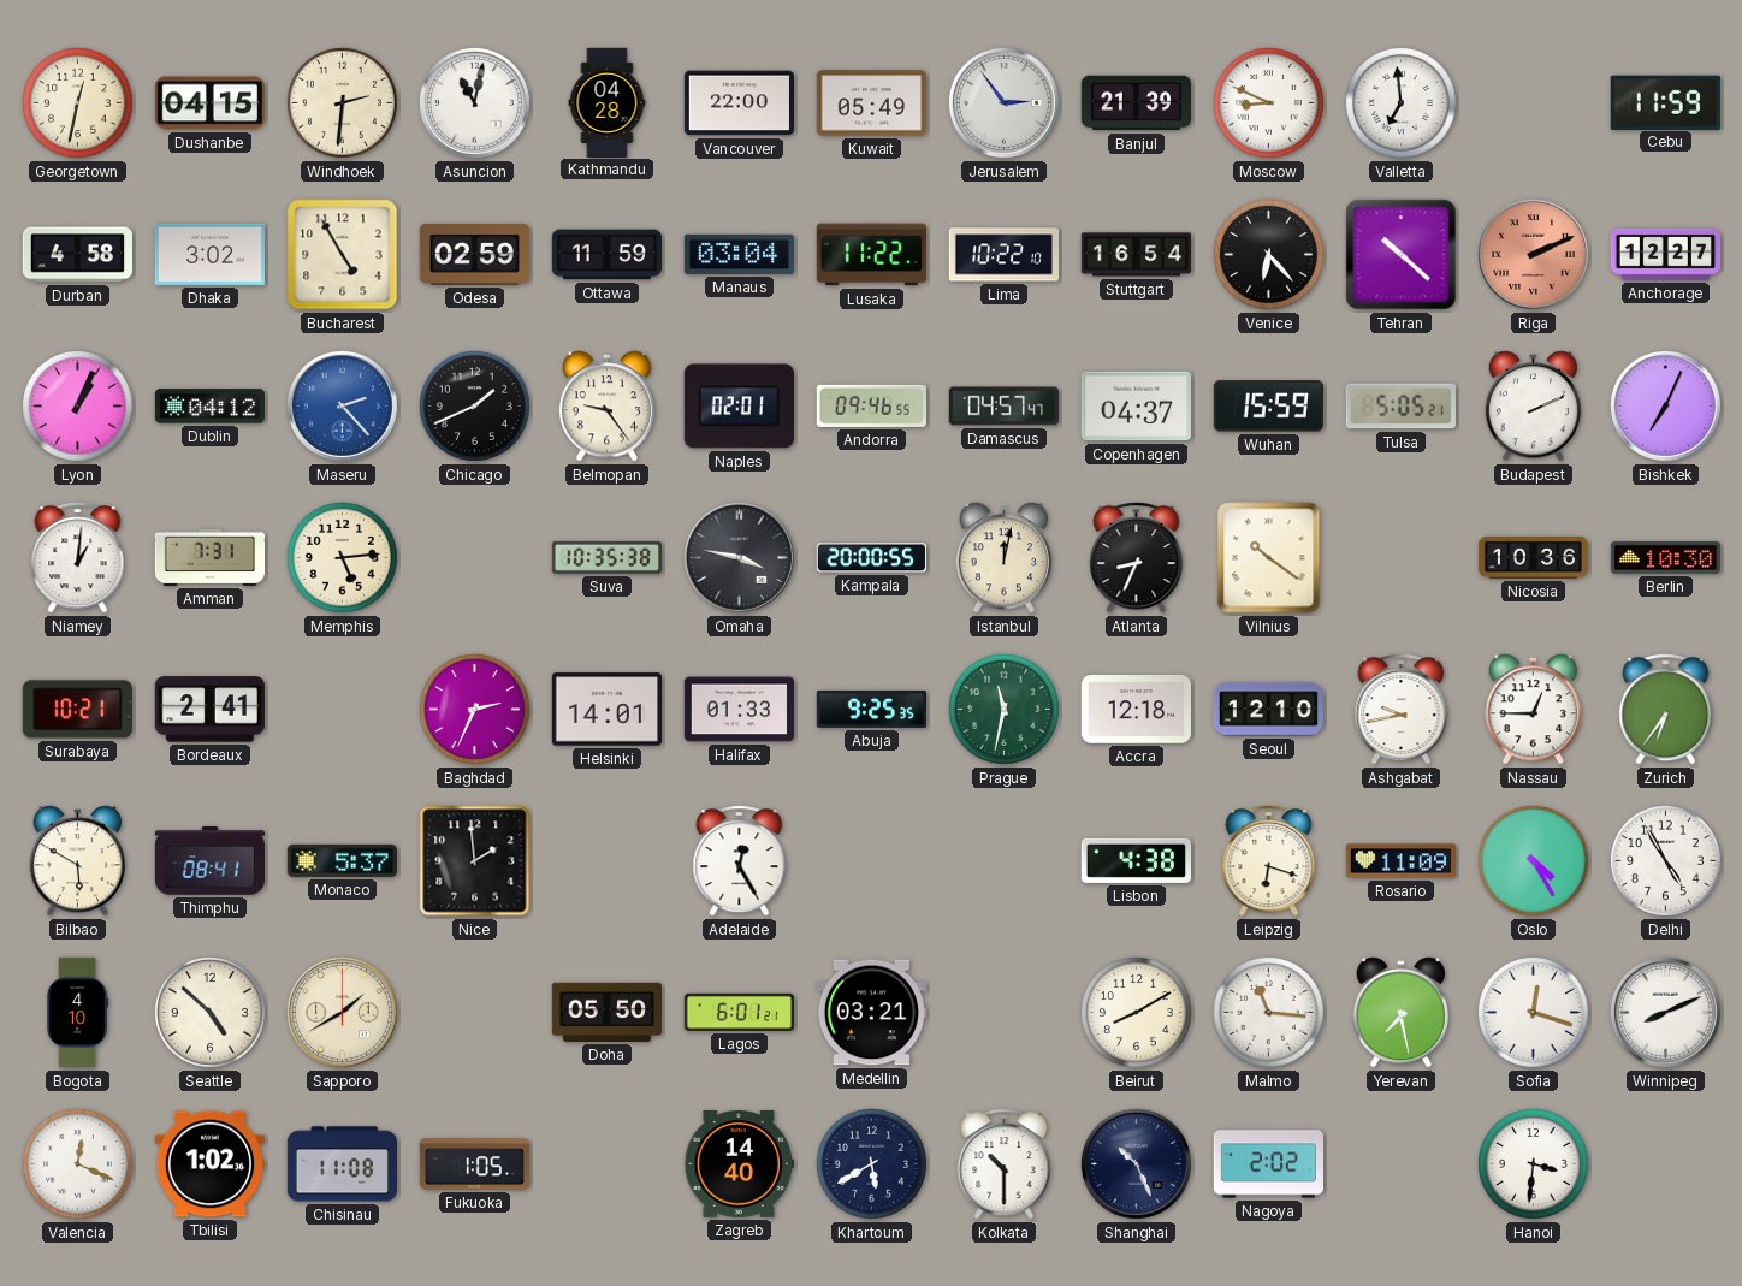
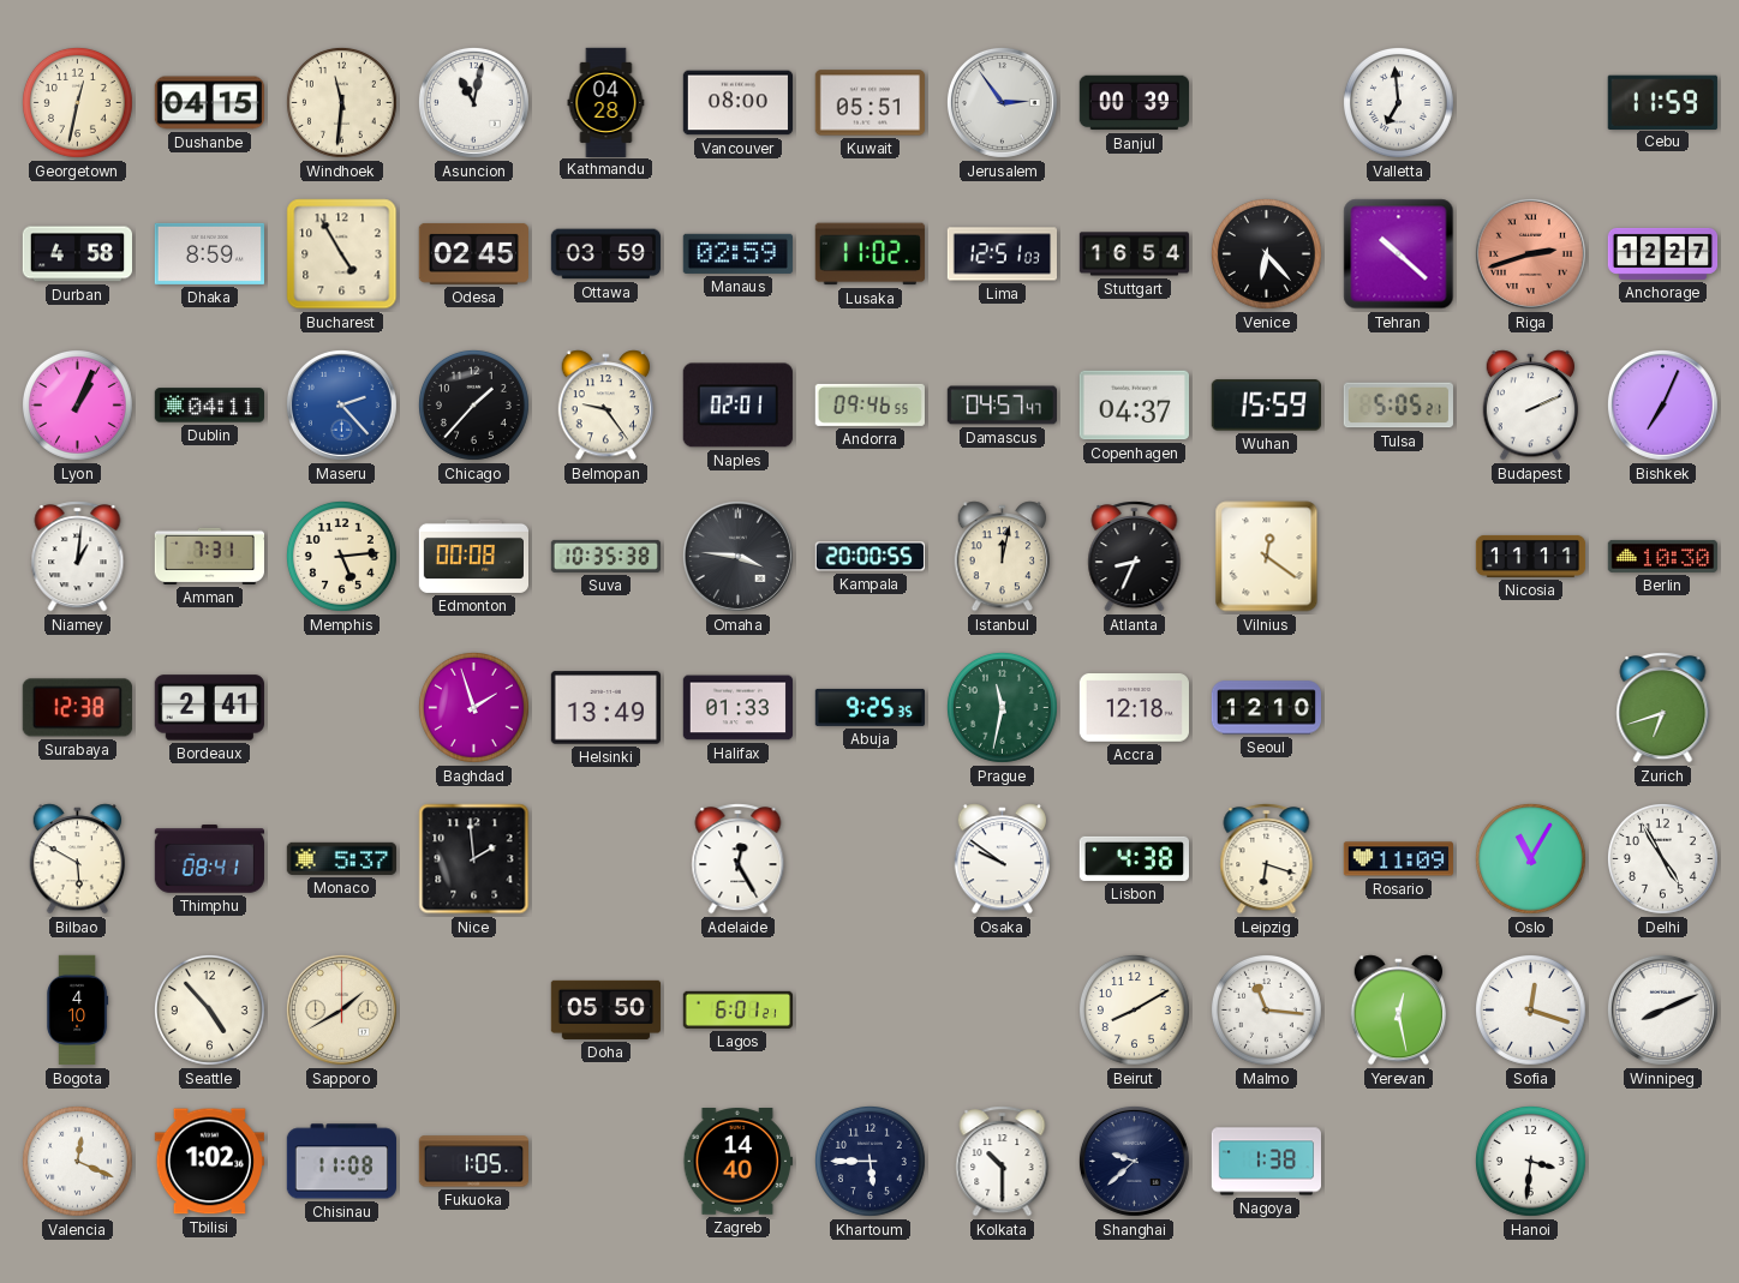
Windhoek: 2:31 -> 11:31 (341, 102)
Vancouver: 22:00 -> 08:00 (737, 103)
Kuwait: 05:49 -> 05:51 (869, 103)
Banjul: 21:39 -> 00:39 (1134, 103)
Moscow: 8:49 -> none (1268, 102)
Dhaka: 3:02 -> 8:59 (209, 253)
Odesa: 02:59 -> 02:45 (473, 253)
Ottawa: 11:59 -> 03:59 (605, 254)
Manaus: 03:04 -> 02:59 (737, 253)
Lusaka: 11:22 -> 11:02 (869, 254)
Lima: 10:22 -> 12:51 (1002, 254)
Riga: 2:11 -> 2:42 (1530, 253)
Dublin: 04:12 -> 04:11 (209, 406)
Chicago: 1:41 -> 1:37 (473, 404)
Edmonton: none -> 00:08 (474, 556)
Omaha: 3:47 -> 3:46 (737, 556)
Vilnius: 10:21 -> 12:21 (1267, 557)
Nicosia: 10:36 -> 11:11 (1531, 556)
Surabaya: 10:21 -> 12:38 (77, 708)
Baghdad: 2:34 -> 1:57 (473, 707)
Helsinki: 14:01 -> 13:49 (605, 708)
Ashgabat: 9:43 -> none (1402, 710)
Nassau: 12:45 -> none (1534, 710)
Zurich: 6:36 -> 6:42 (1663, 708)
Osaka: none -> 9:51 (1003, 859)
Oslo: 4:25 -> 11:05 (1530, 858)
Seattle: 4:52 -> 4:53 (209, 1009)
Medellin: 03:21 -> none (871, 1013)
Yerevan: 7:28 -> 12:28 (1399, 1011)
Khartoum: 5:40 -> 5:45 (869, 1161)
Shanghai: 10:26 -> 9:38 (1134, 1161)
Nagoya: 2:02 -> 1:38 (1266, 1162)
